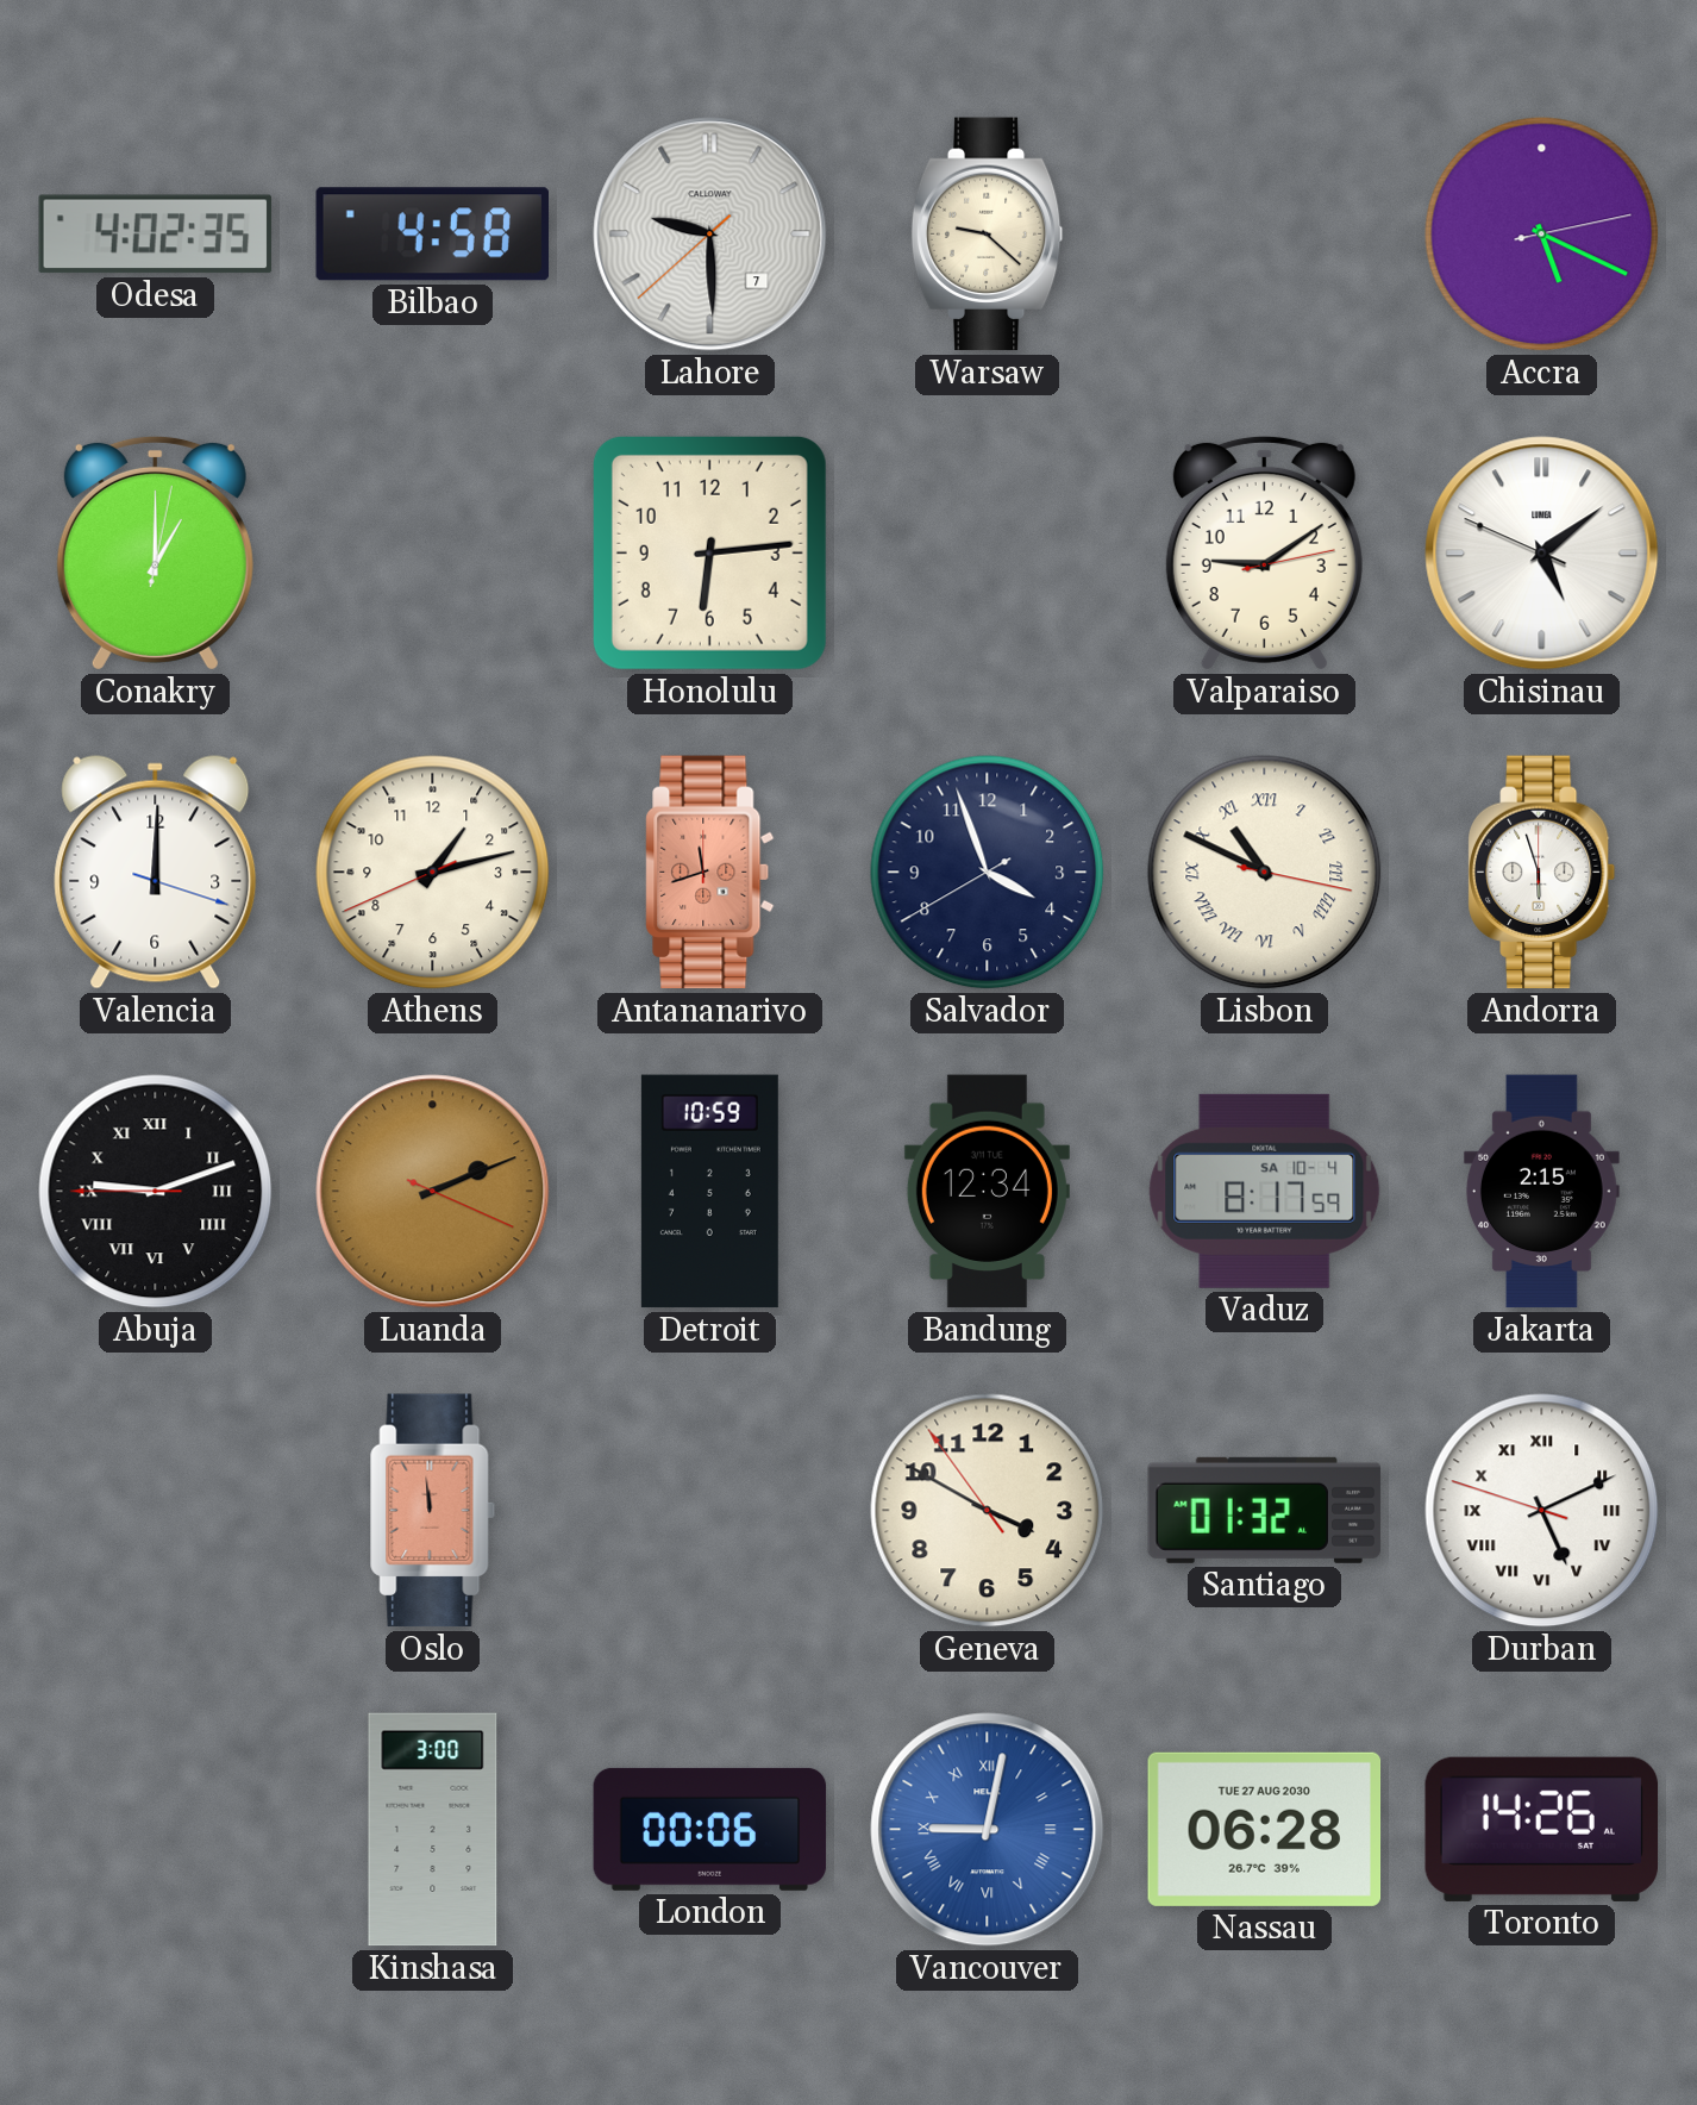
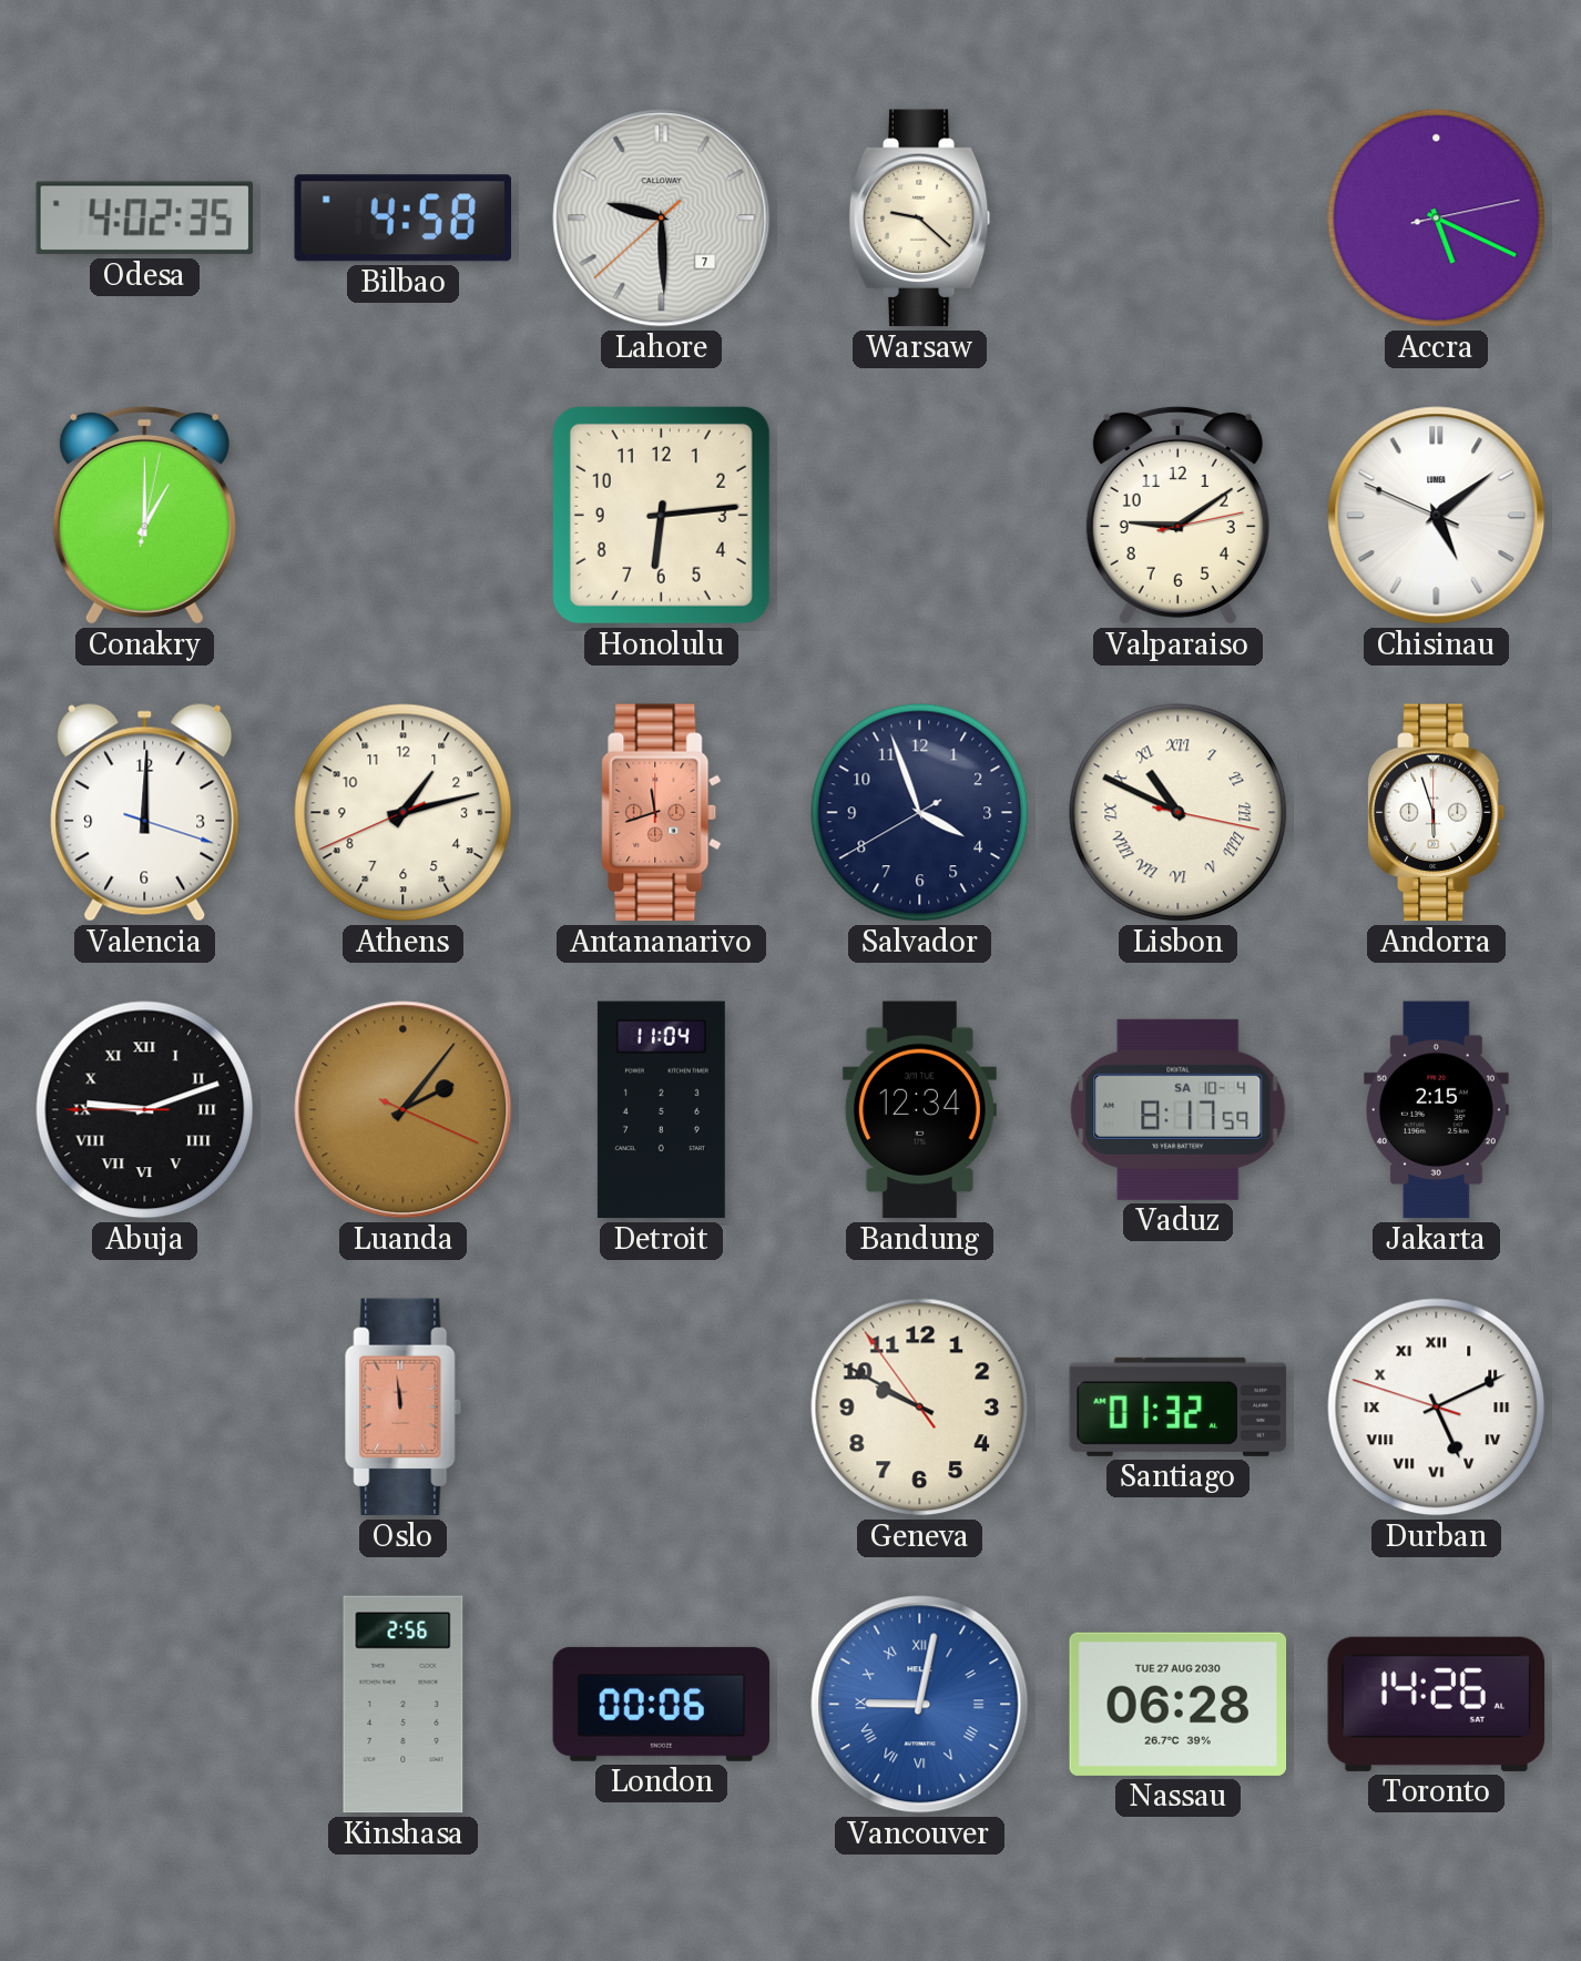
Luanda: 2:11 -> 2:06 (404, 1110)
Detroit: 10:59 -> 11:04 (661, 1110)
Geneva: 3:49 -> 9:49 (920, 1408)
Kinshasa: 3:00 -> 2:56 (404, 1705)
